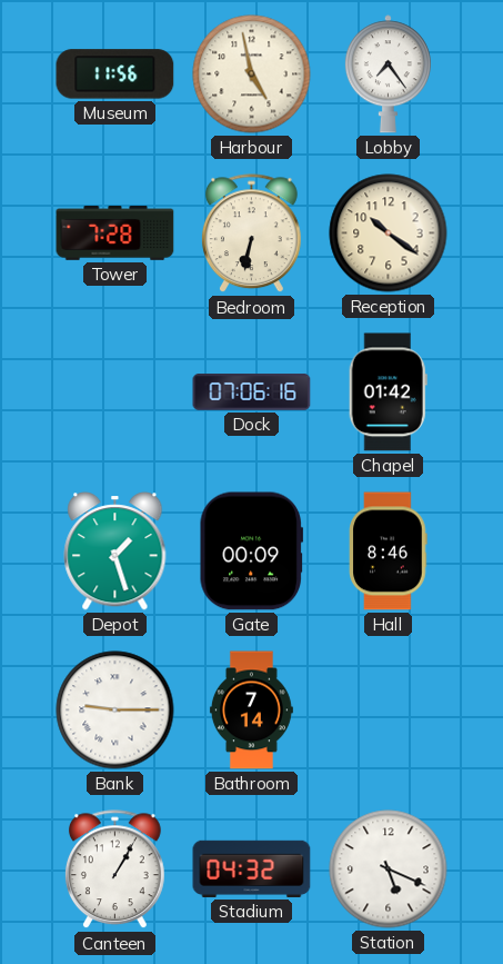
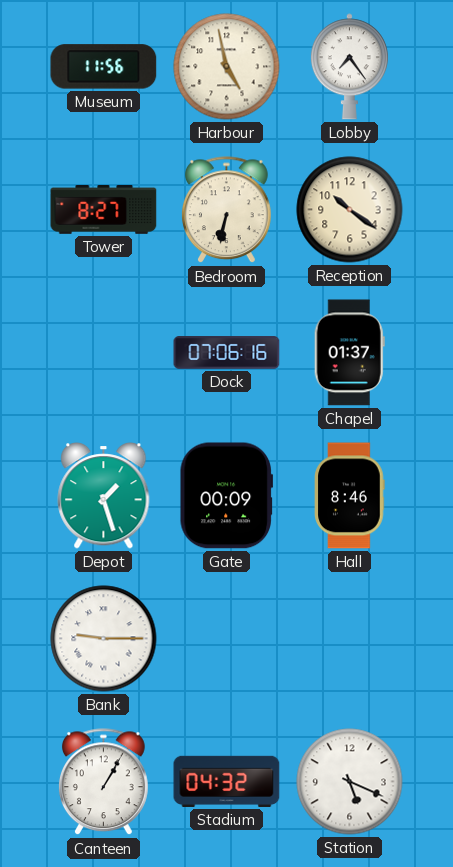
Tower: 7:28 -> 8:27 (104, 209)
Chapel: 01:42 -> 01:37 (349, 353)
Bathroom: 7:14 -> none (251, 710)
